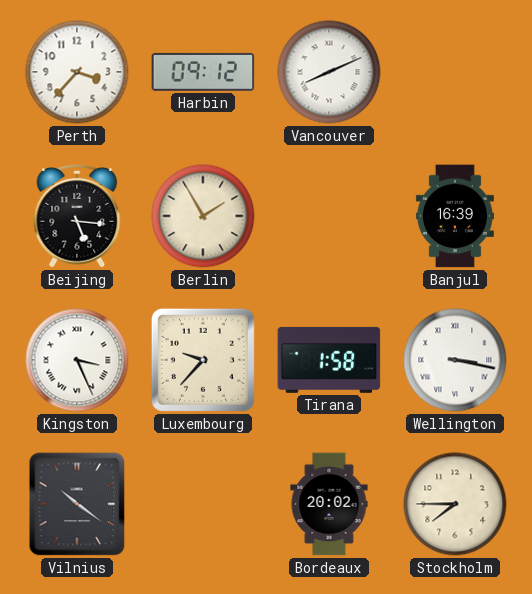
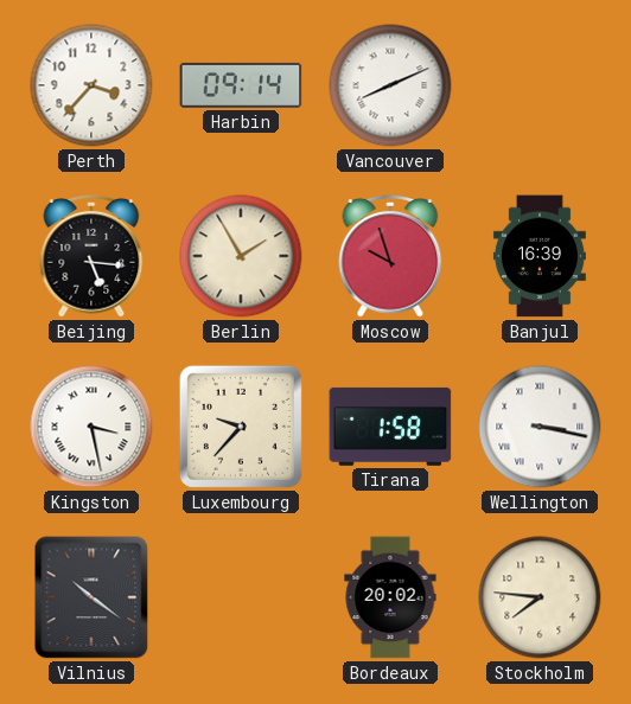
Harbin: 09:12 -> 09:14 (241, 85)
Moscow: none -> 9:57 (390, 257)
Kingston: 3:26 -> 3:28 (91, 427)
Stockholm: 7:45 -> 7:46 (540, 597)
